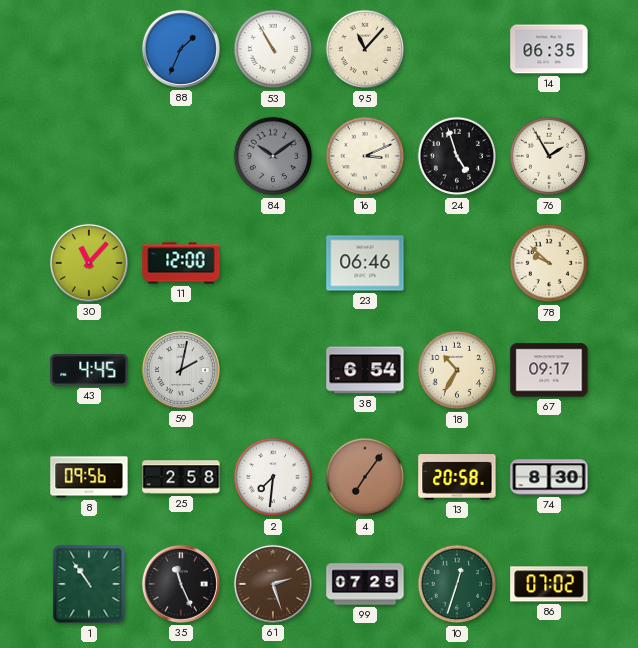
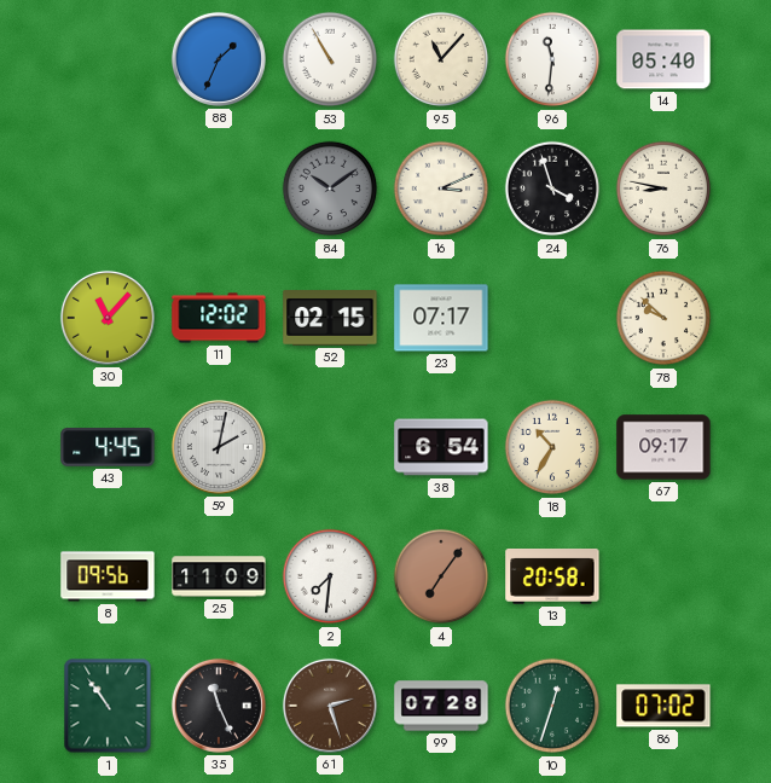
96: none -> 11:31 (552, 59)
14: 06:35 -> 05:40 (663, 59)
24: 4:57 -> 3:57 (552, 188)
76: 1:55 -> 8:47 (663, 188)
11: 12:00 -> 12:02 (219, 318)
52: none -> 02:15 (330, 318)
23: 06:46 -> 07:17 (441, 318)
25: 2:58 -> 11:09 (219, 576)
74: 8:30 -> none (549, 477)
99: 07:25 -> 07:28 (441, 706)
